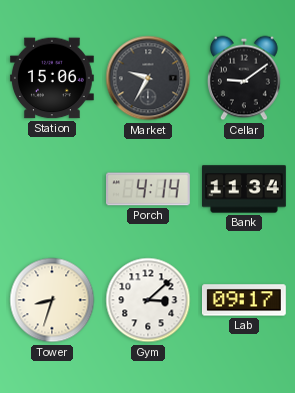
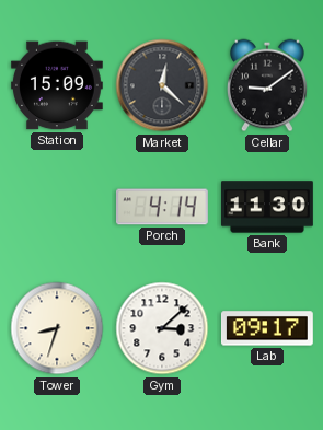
Station: 15:06 -> 15:09 (57, 85)
Market: 9:35 -> 12:22 (162, 85)
Bank: 11:34 -> 11:30 (267, 207)
